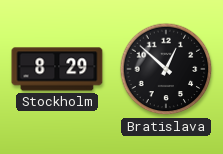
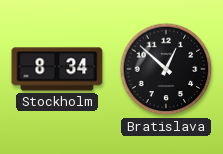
Stockholm: 8:29 -> 8:34 (57, 69)
